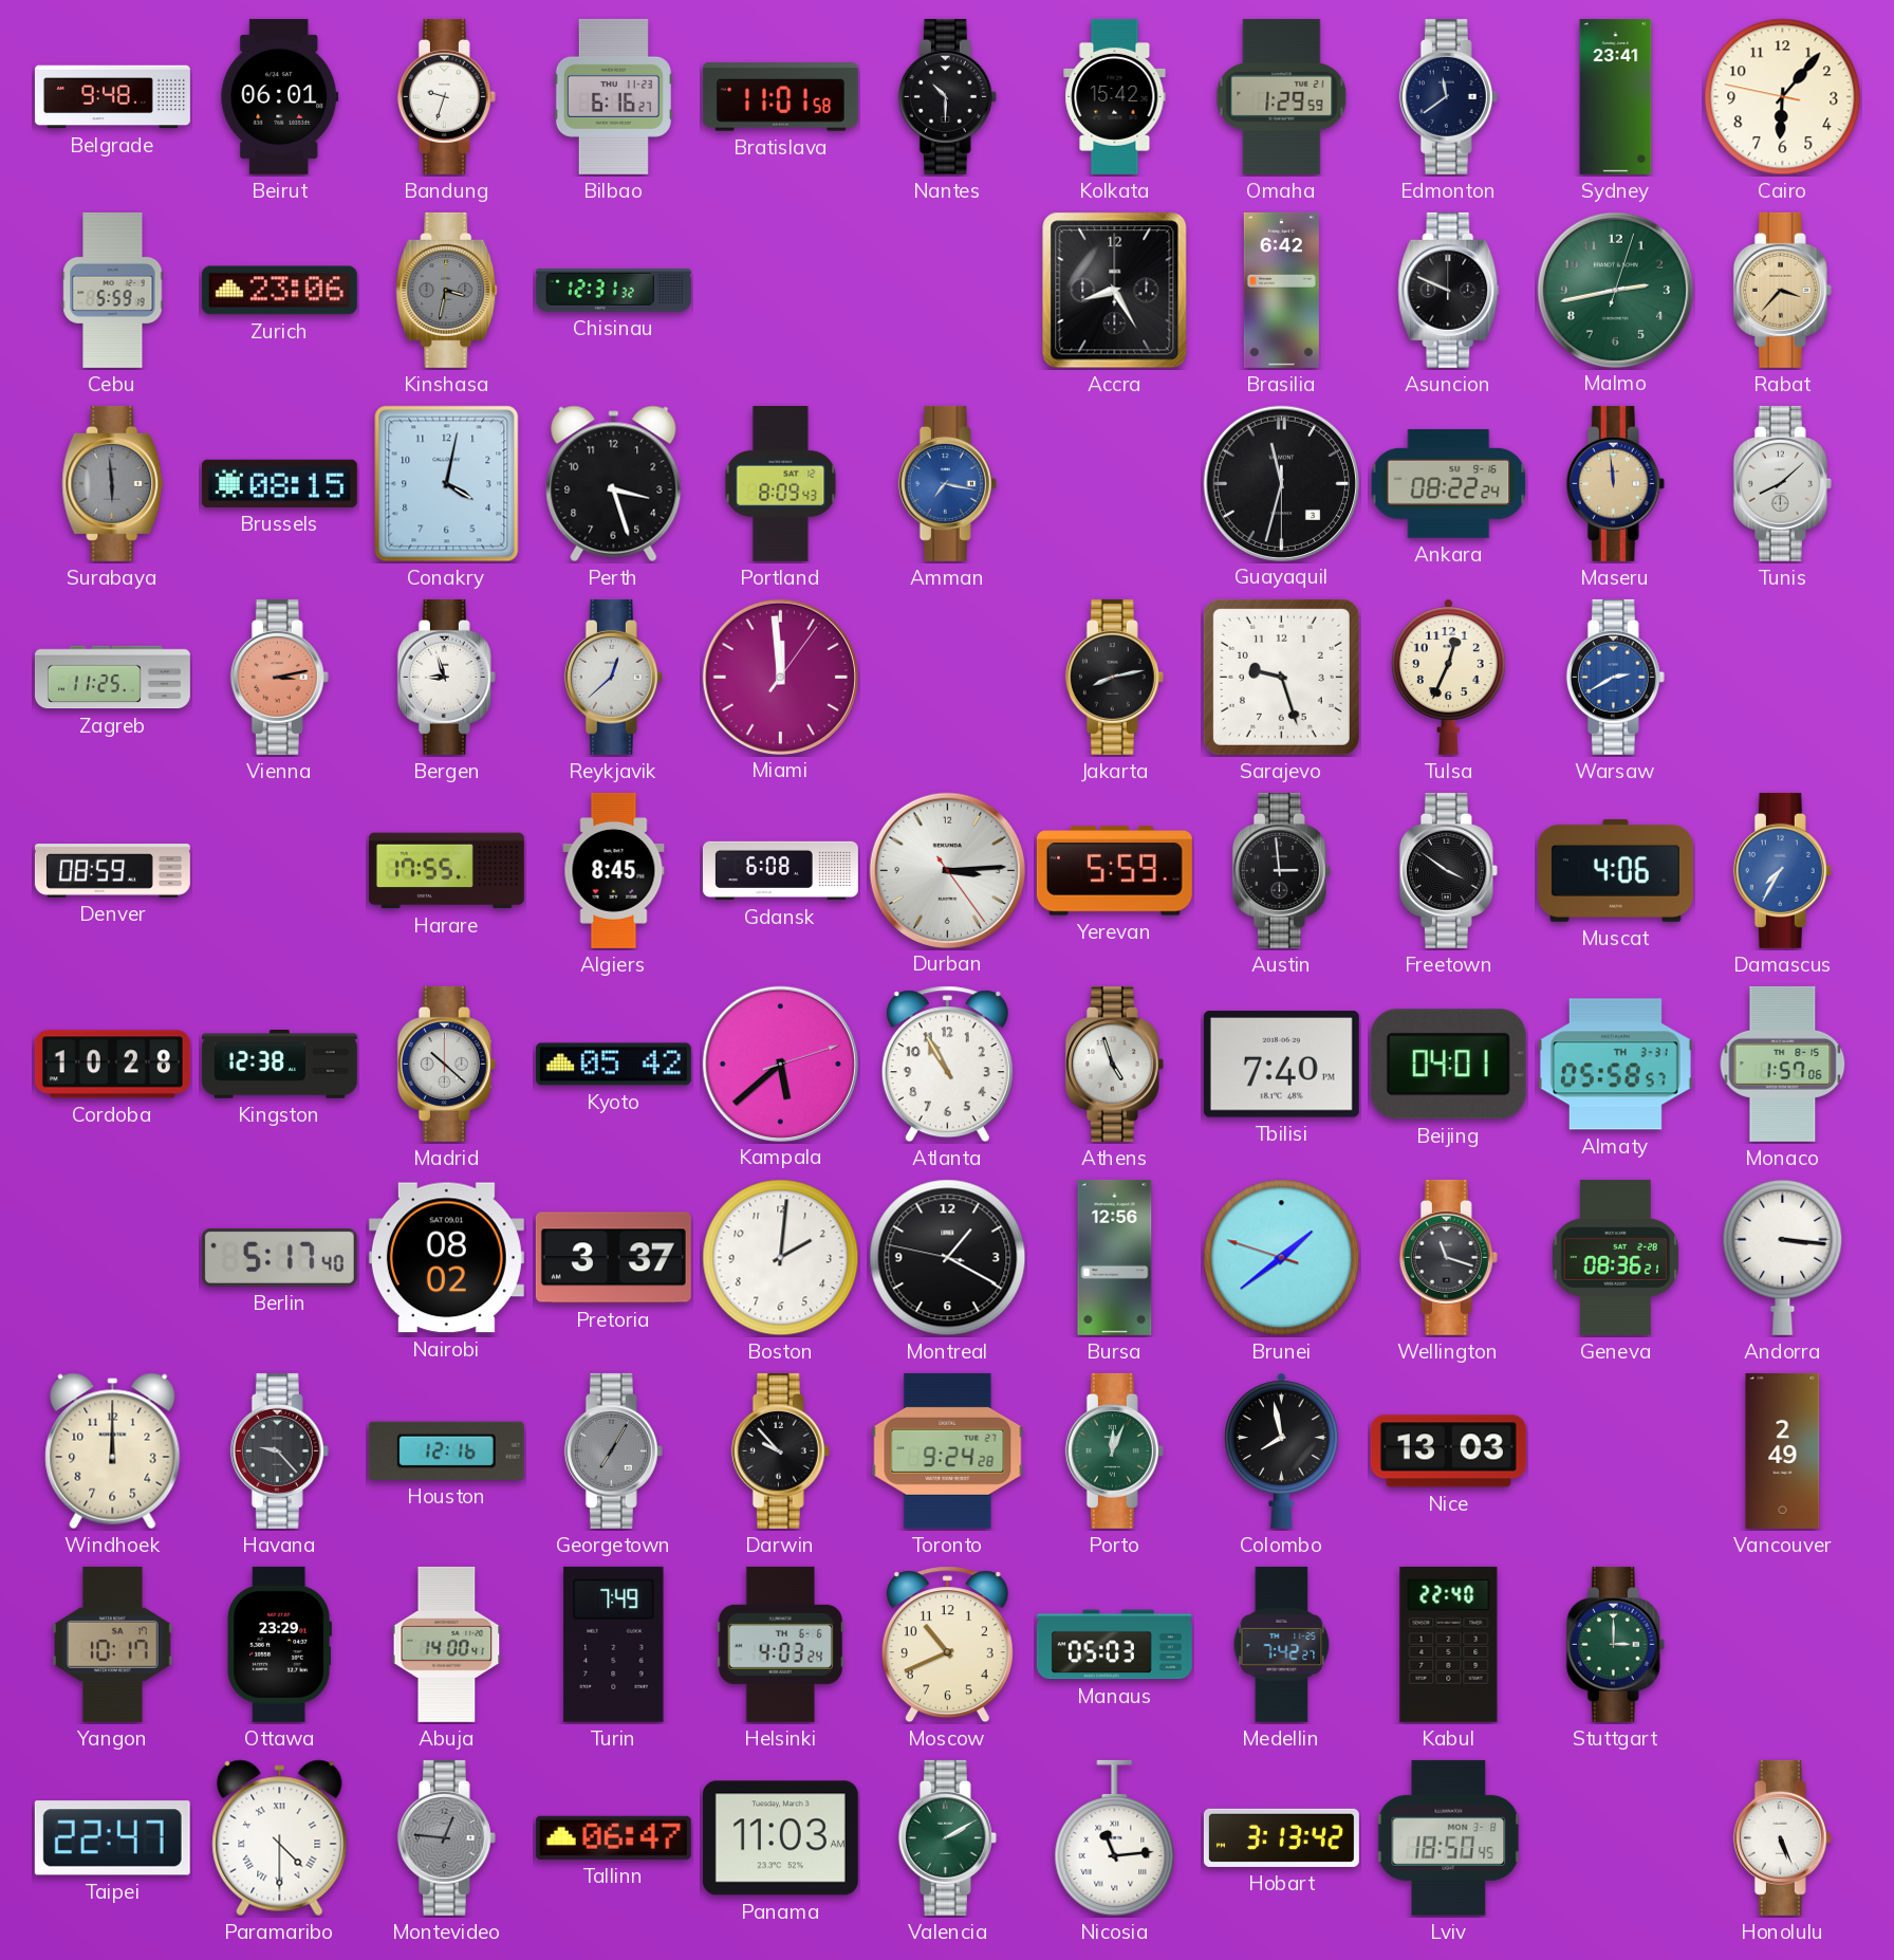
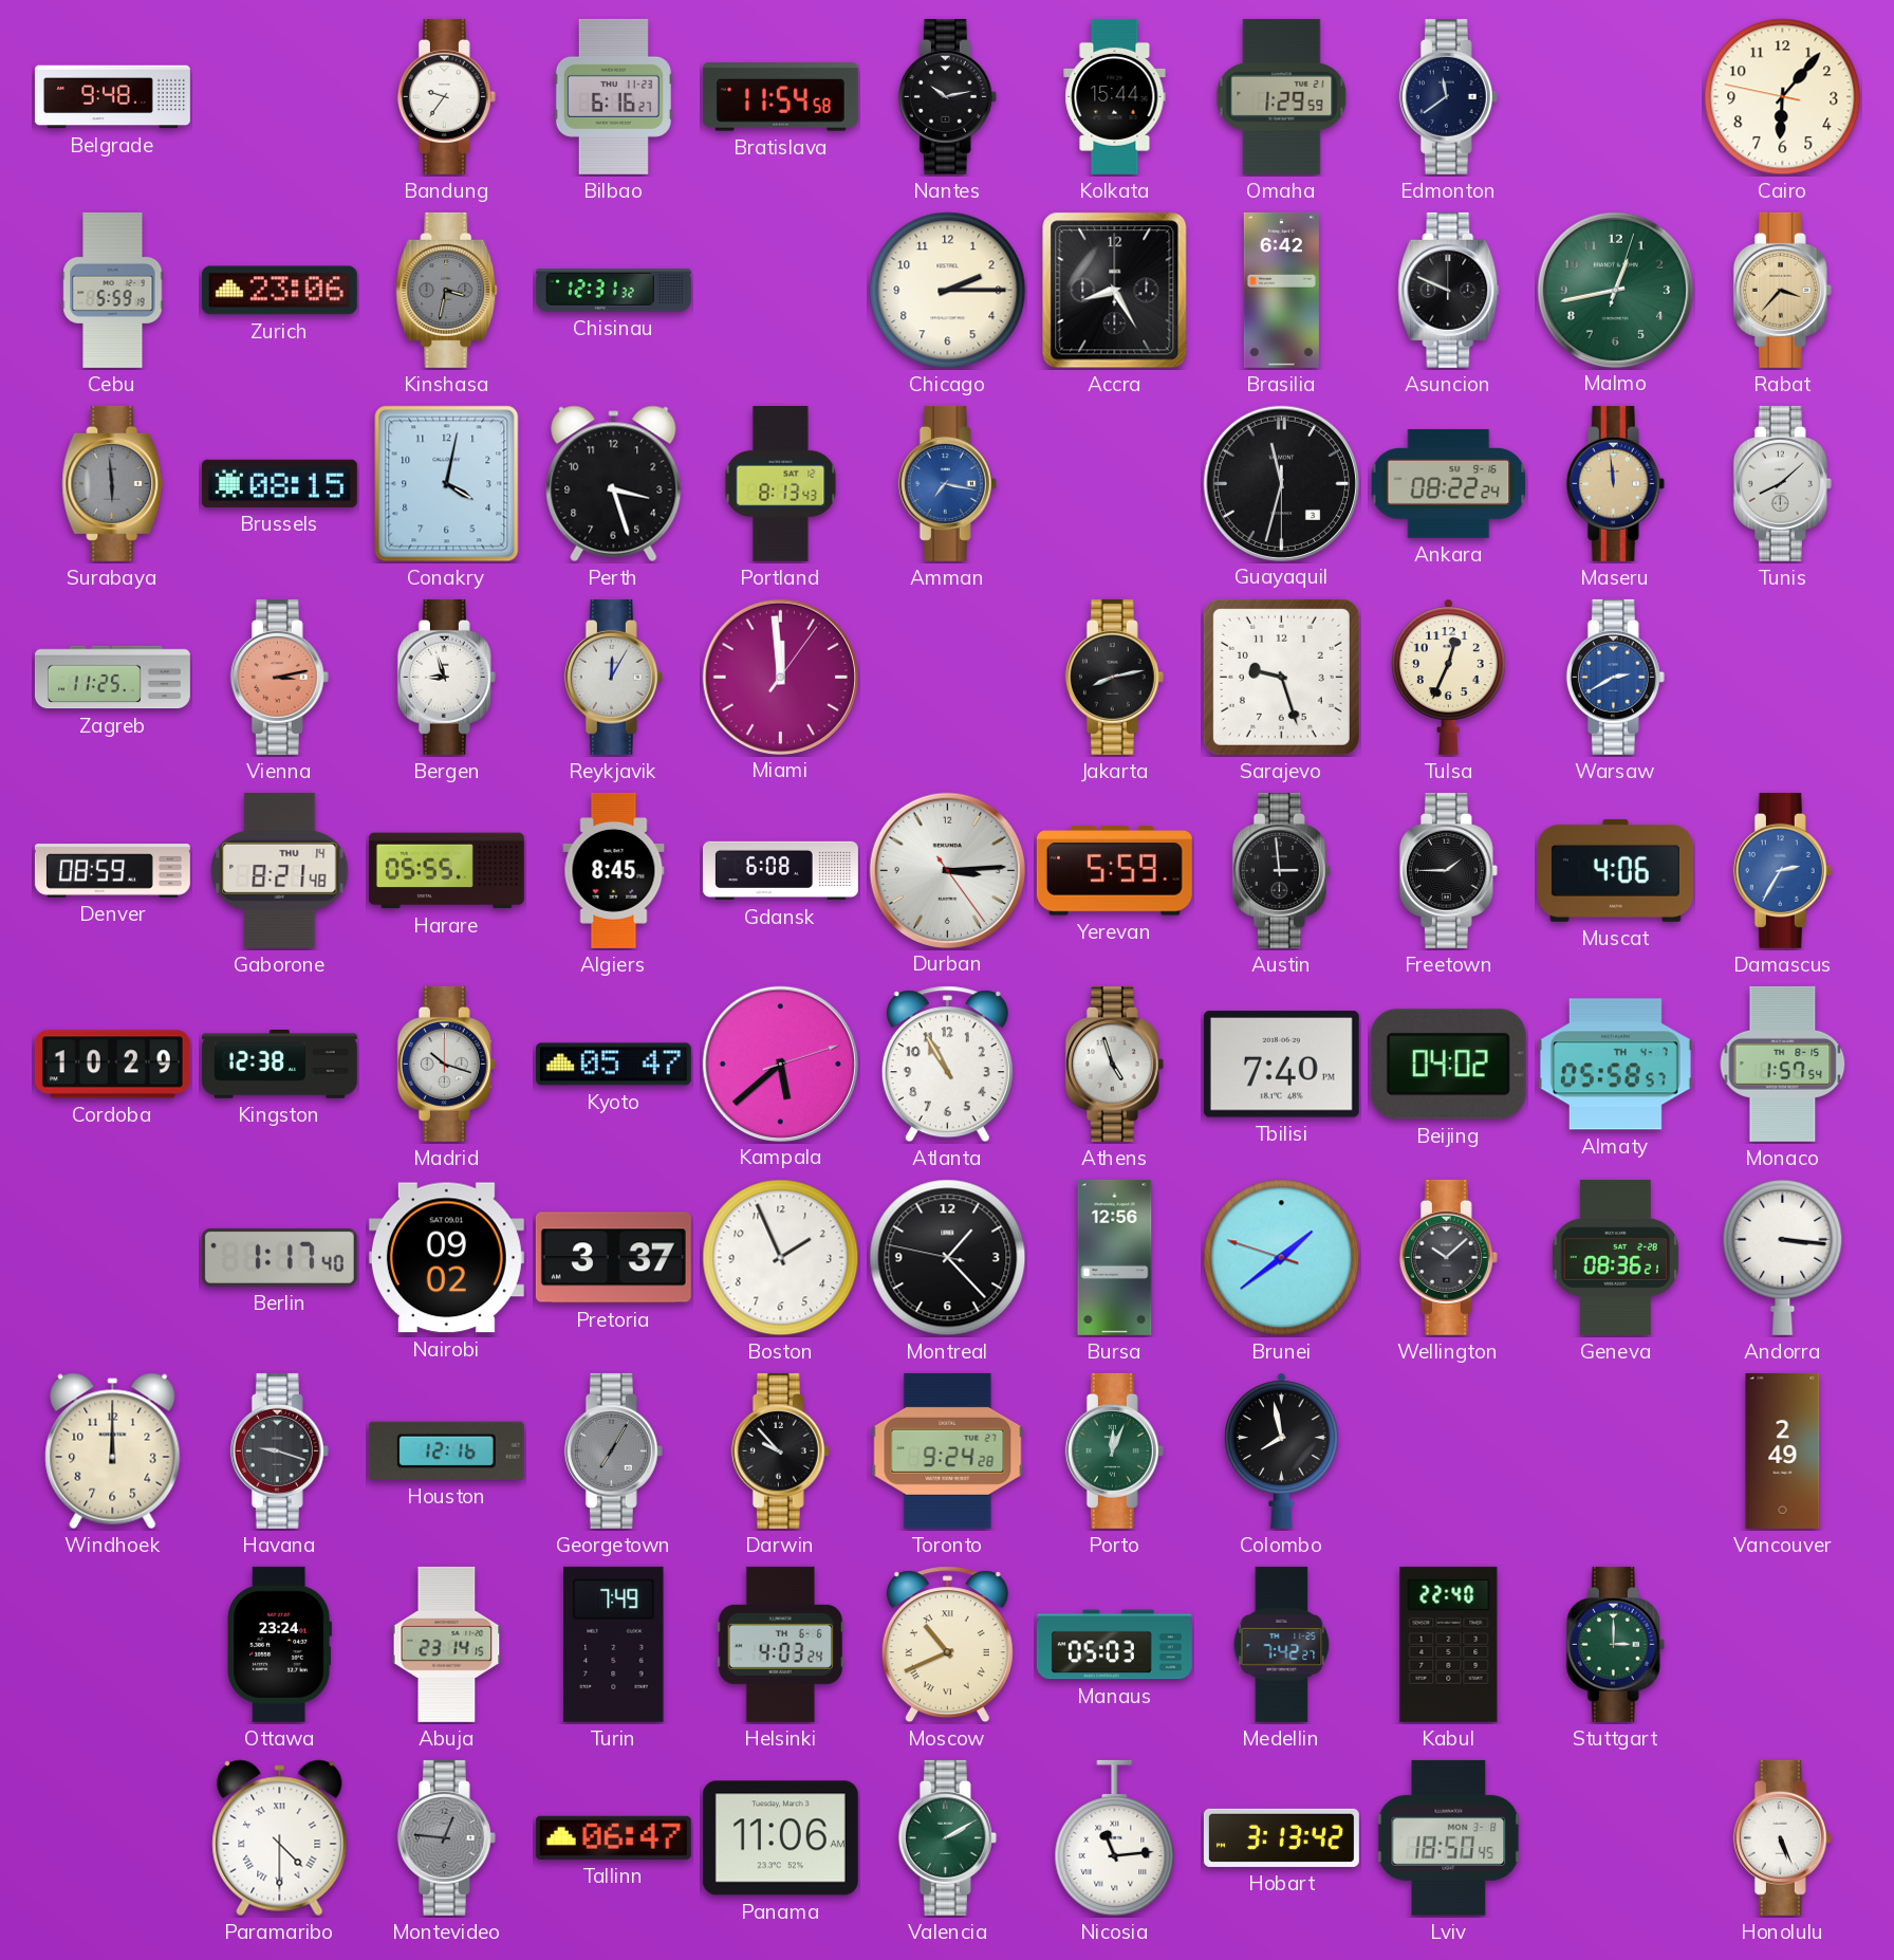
Beirut: 06:01 -> none (280, 96)
Bandung: 9:33 -> 9:36 (446, 96)
Bratislava: 11:01 -> 11:54 (780, 97)
Nantes: 10:30 -> 10:13 (947, 96)
Kolkata: 15:42 -> 15:44 (1115, 96)
Sydney: 23:41 -> none (1616, 96)
Chicago: none -> 2:15 (948, 291)
Malmo: 2:43 -> 12:43 (1615, 290)
Portland: 8:09 -> 8:13 (781, 483)
Reykjavik: 12:38 -> 12:05 (613, 677)
Gaborone: none -> 8:21 (280, 870)
Harare: 17:55 -> 05:55 (446, 871)
Freetown: 3:51 -> 1:45 (1448, 870)
Damascus: 7:35 -> 2:35 (1782, 870)
Cordoba: 10:28 -> 10:29 (112, 1065)
Madrid: 10:22 -> 10:18 (446, 1064)
Kyoto: 05:42 -> 05:47 (613, 1065)
Beijing: 04:01 -> 04:02 (1448, 1065)
Almaty date: TH 3-31 -> TH 4-7 (1615, 1065)
Monaco: 1:57:06 -> 1:57:54 (1783, 1064)
Berlin: 5:17 -> 1:17 (279, 1257)
Nairobi: 08:02 -> 09:02 (446, 1258)
Boston: 2:01 -> 1:56 (781, 1258)
Montreal: 1:19 -> 1:22 (948, 1258)
Wellington: 11:18 -> 10:08 (1448, 1257)
Havana: 9:23 -> 9:18 (279, 1450)
Nice: 13:03 -> none (1448, 1451)
Yangon: 10:17 -> none (113, 1644)
Ottawa: 23:29 -> 23:24 (279, 1644)
Abuja: 14:00 -> 23:14 (447, 1644)
Moscow numerals: Arabic -> Roman (947, 1645)
Taipei: 22:47 -> none (112, 1838)
Panama: 11:03 -> 11:06 (780, 1838)
